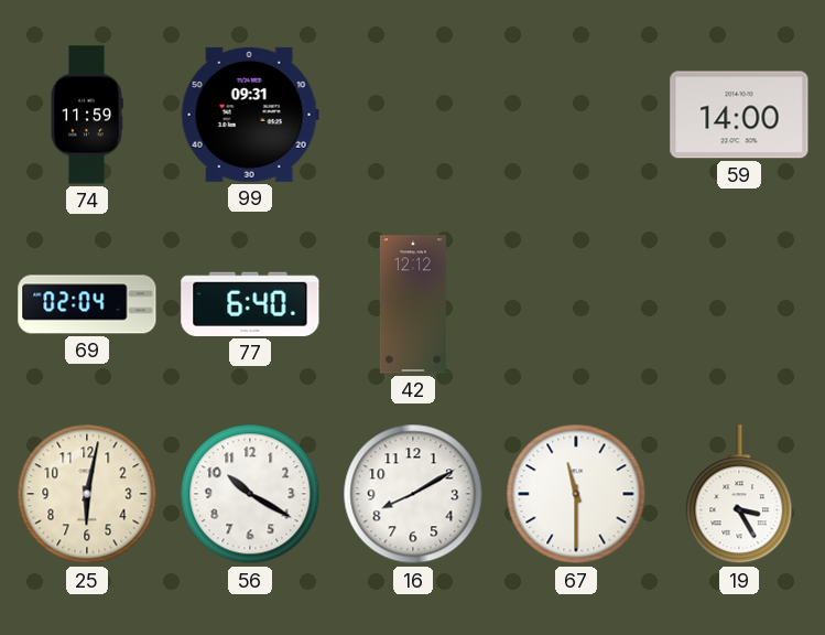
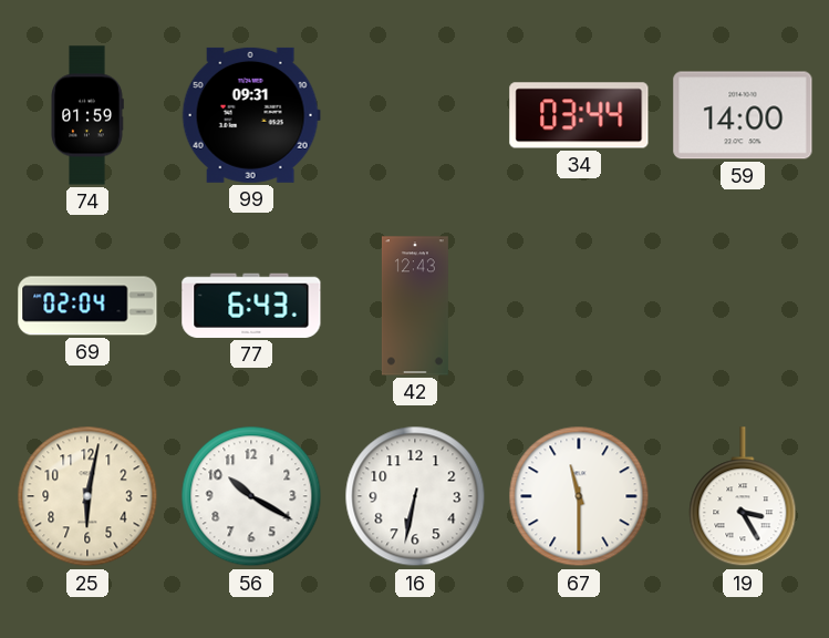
74: 11:59 -> 01:59 (87, 115)
34: none -> 03:44 (579, 115)
77: 6:40 -> 6:43 (251, 306)
42: 12:12 -> 12:43 (415, 306)
16: 8:10 -> 6:32 (415, 496)
